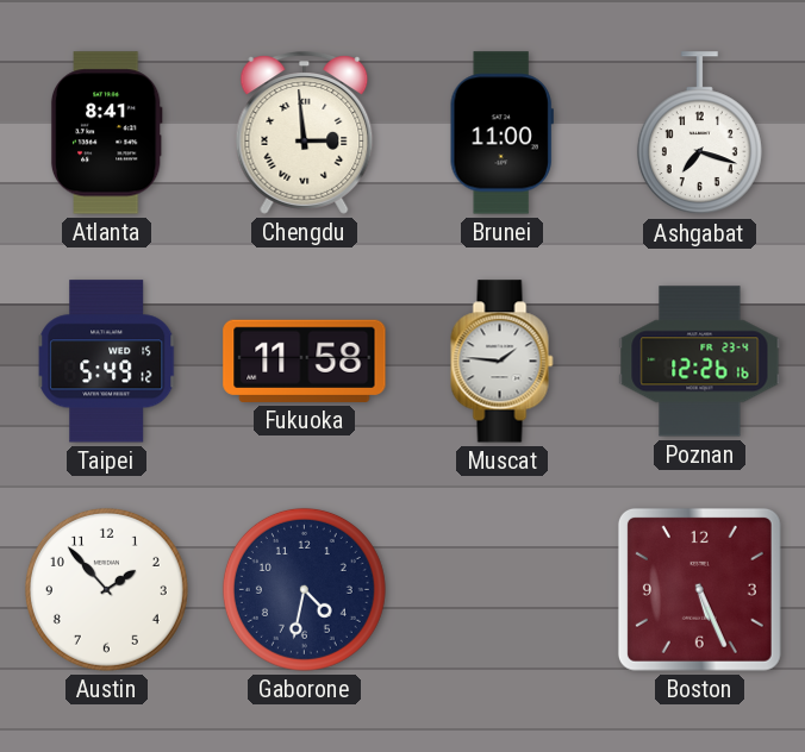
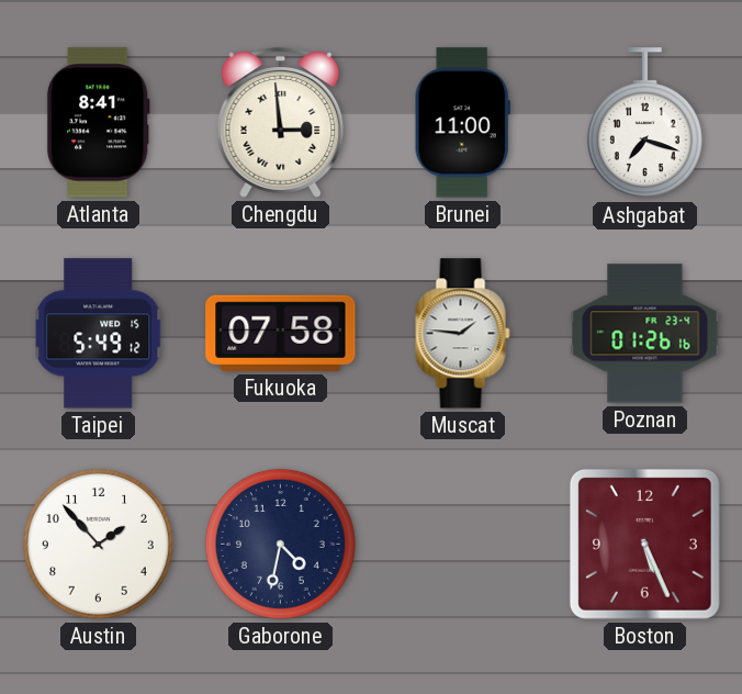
Fukuoka: 11:58 -> 07:58 (281, 333)
Poznan: 12:26 -> 01:26 (645, 334)
